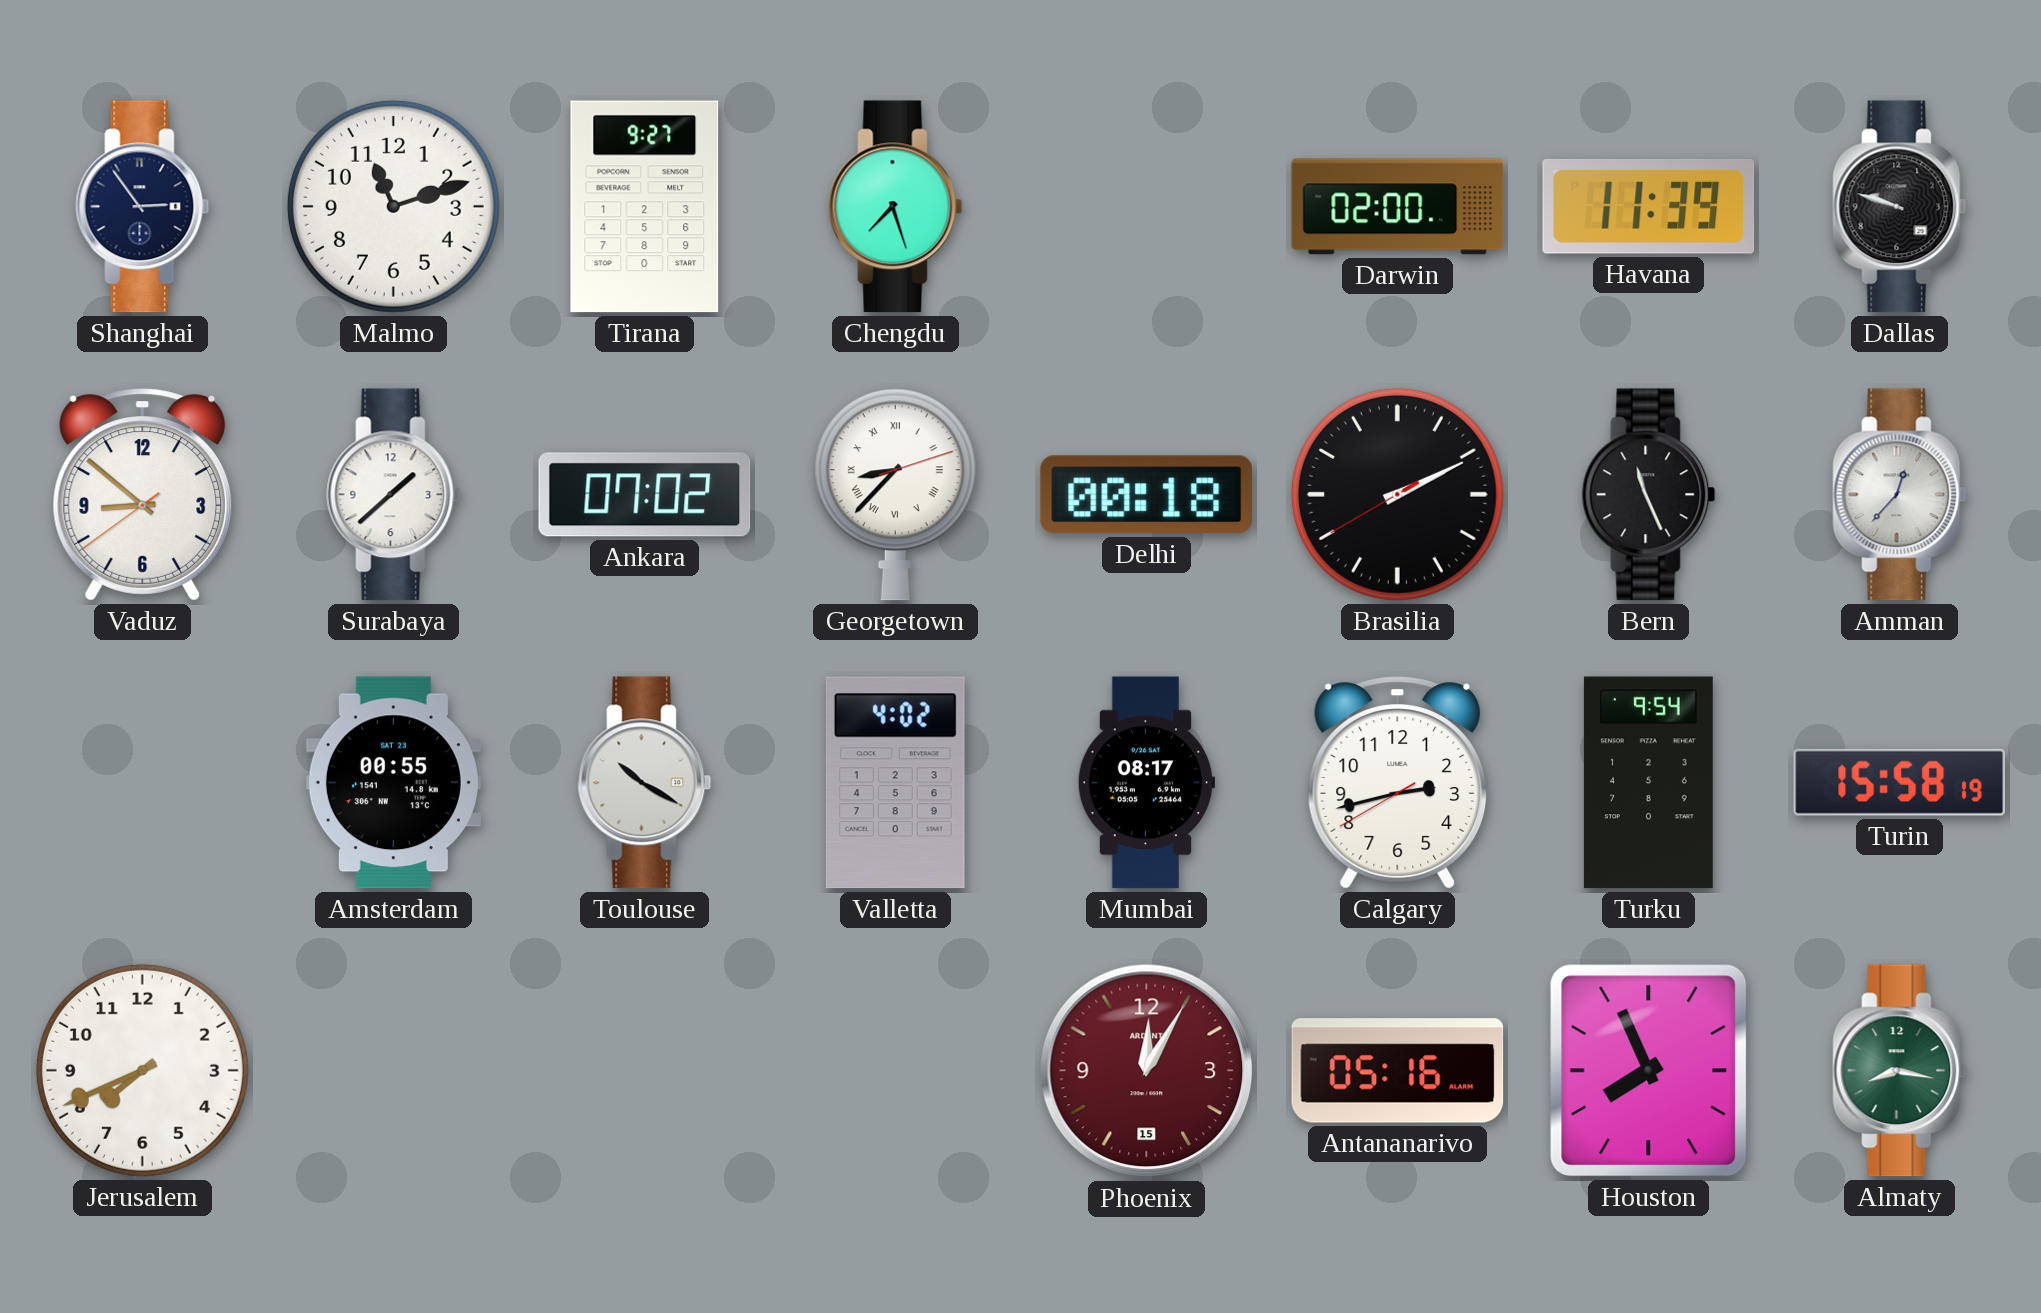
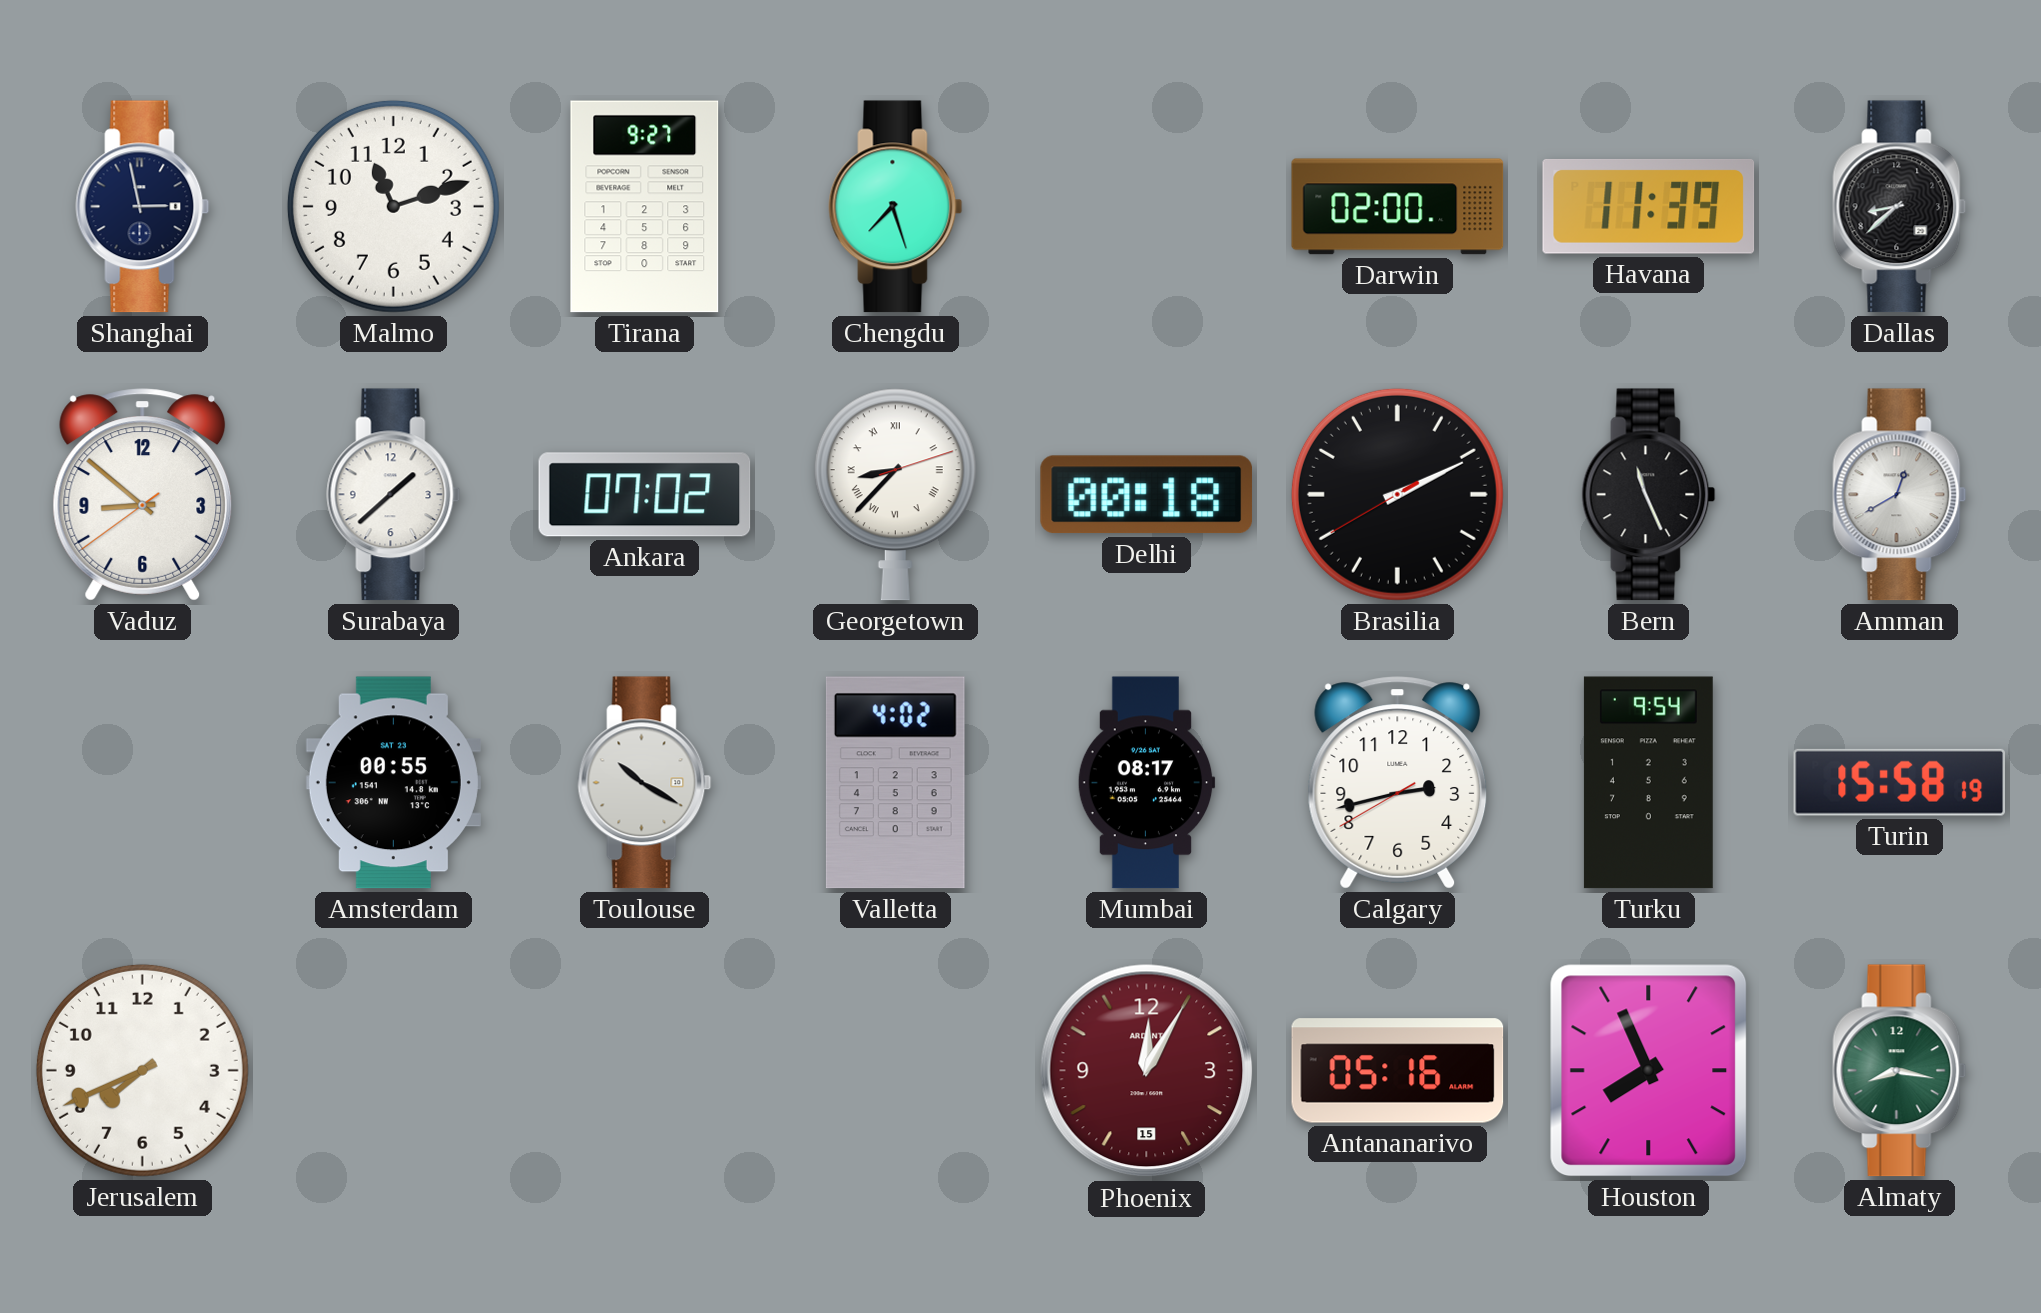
Shanghai: 2:54 -> 2:58 (143, 207)
Dallas: 9:48 -> 8:38 (1900, 207)
Amman: 12:37 -> 12:40 (1900, 495)
